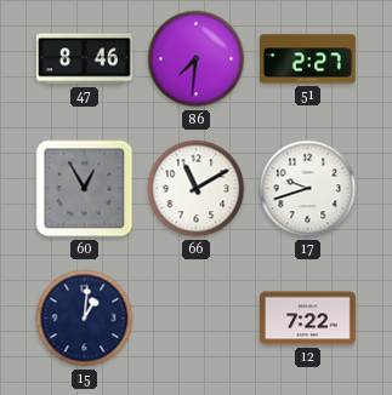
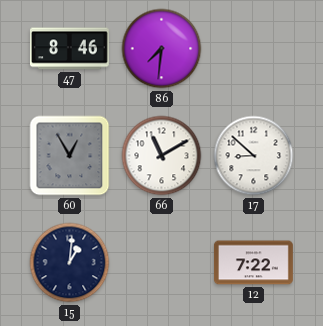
51: 2:27 -> none (308, 59)
17: 9:42 -> 8:52 (254, 156)
